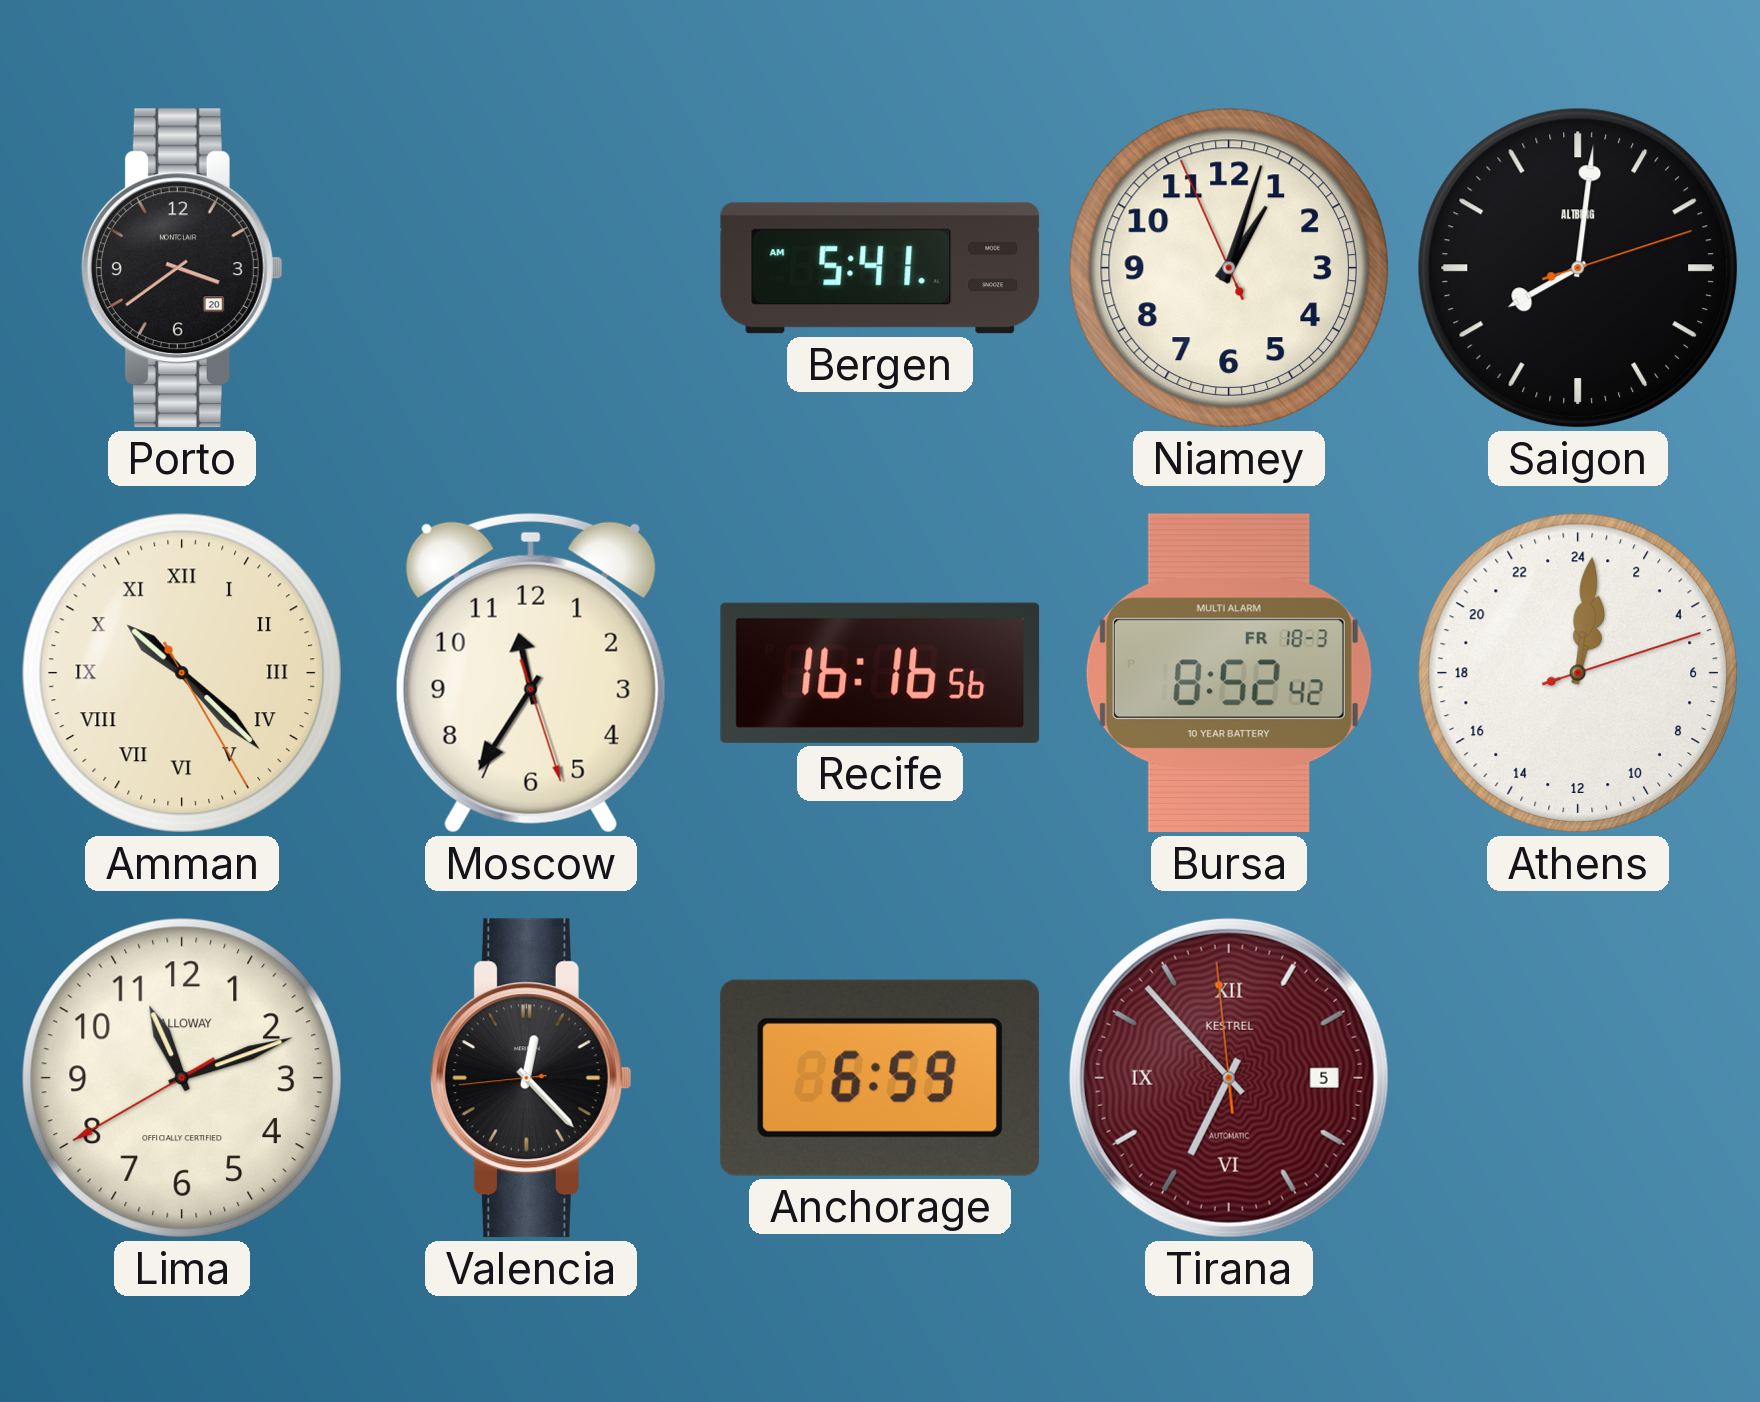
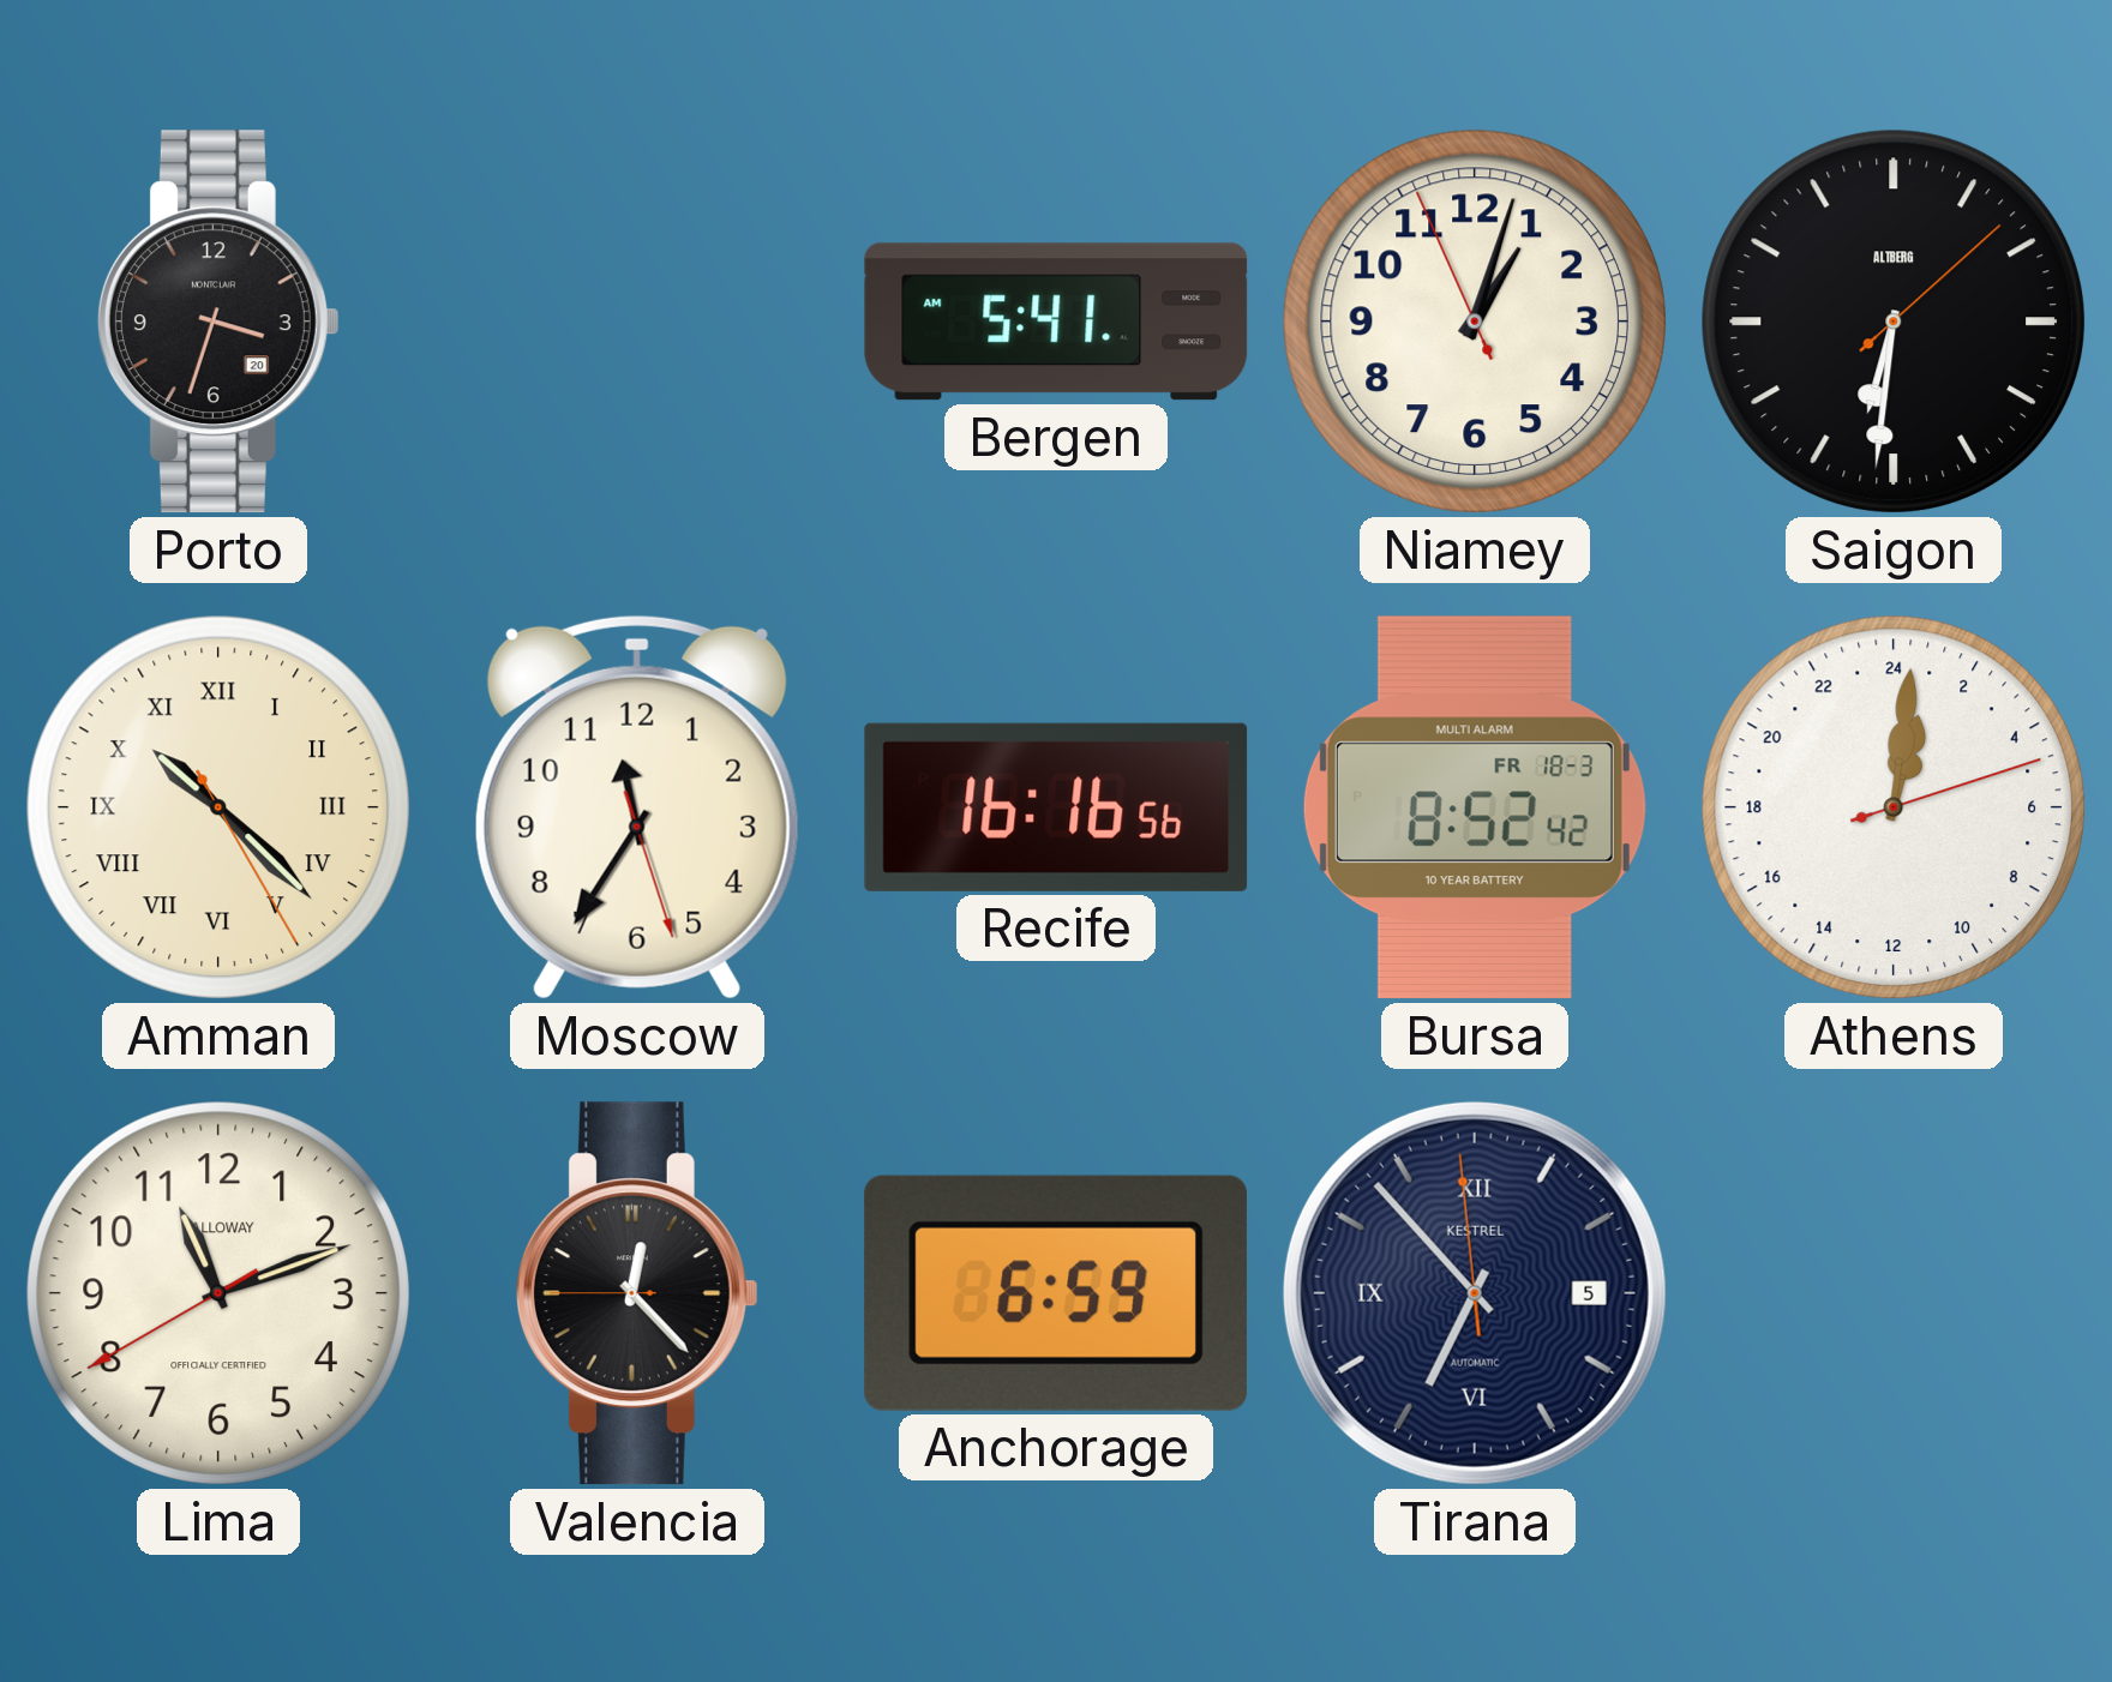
Porto: 3:39 -> 3:33 (218, 322)
Saigon: 8:01 -> 6:31 (1894, 322)
Valencia: 12:22:44 -> 12:22:45 (637, 1293)
Tirana dial: burgundy -> navy (1475, 1293)
